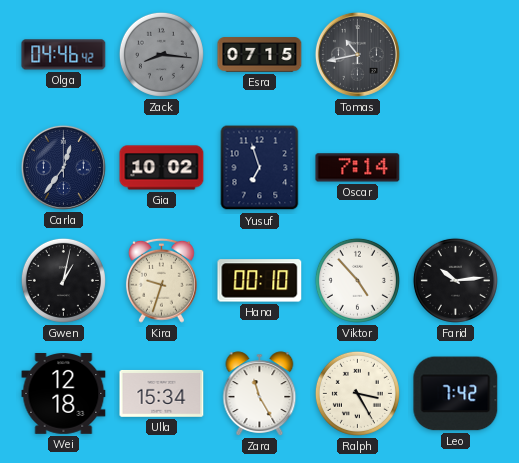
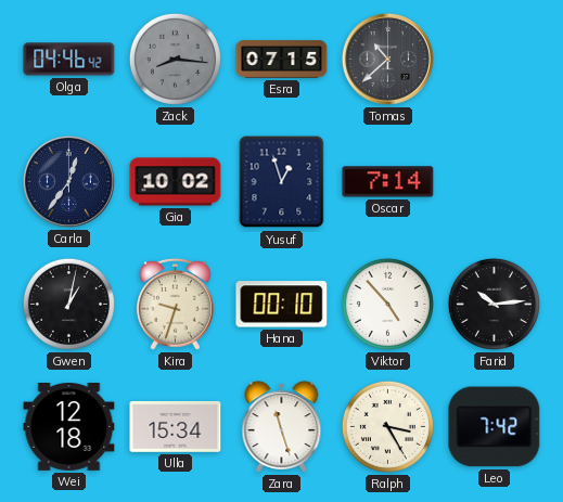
Tomas: 10:43 -> 10:38 (387, 59)
Yusuf: 6:57 -> 12:57 (282, 182)
Zara: 11:25 -> 11:27 (282, 427)
